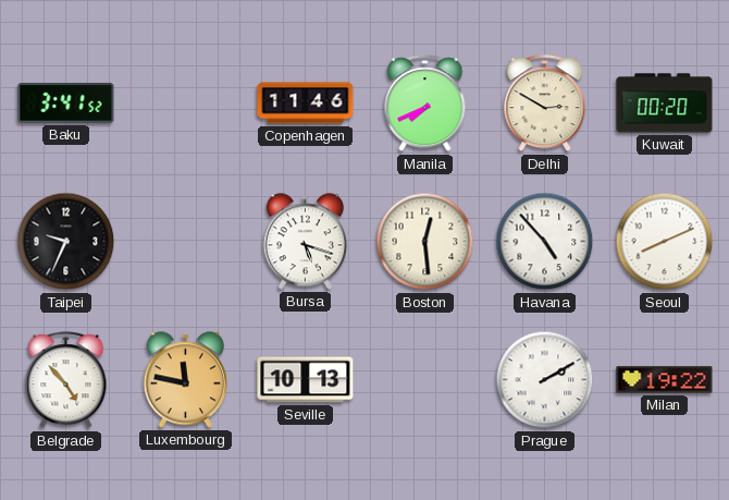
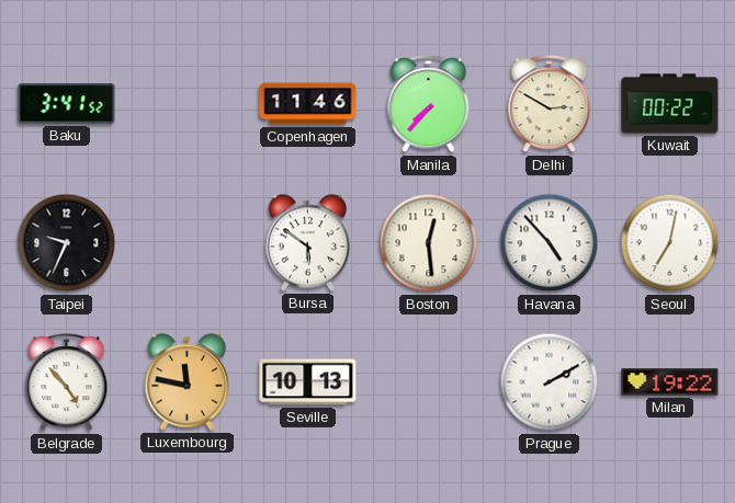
Manila: 7:41 -> 7:37 (429, 104)
Kuwait: 00:20 -> 00:22 (670, 104)
Bursa: 5:18 -> 5:51 (307, 243)
Seoul: 8:11 -> 7:02 (670, 243)
